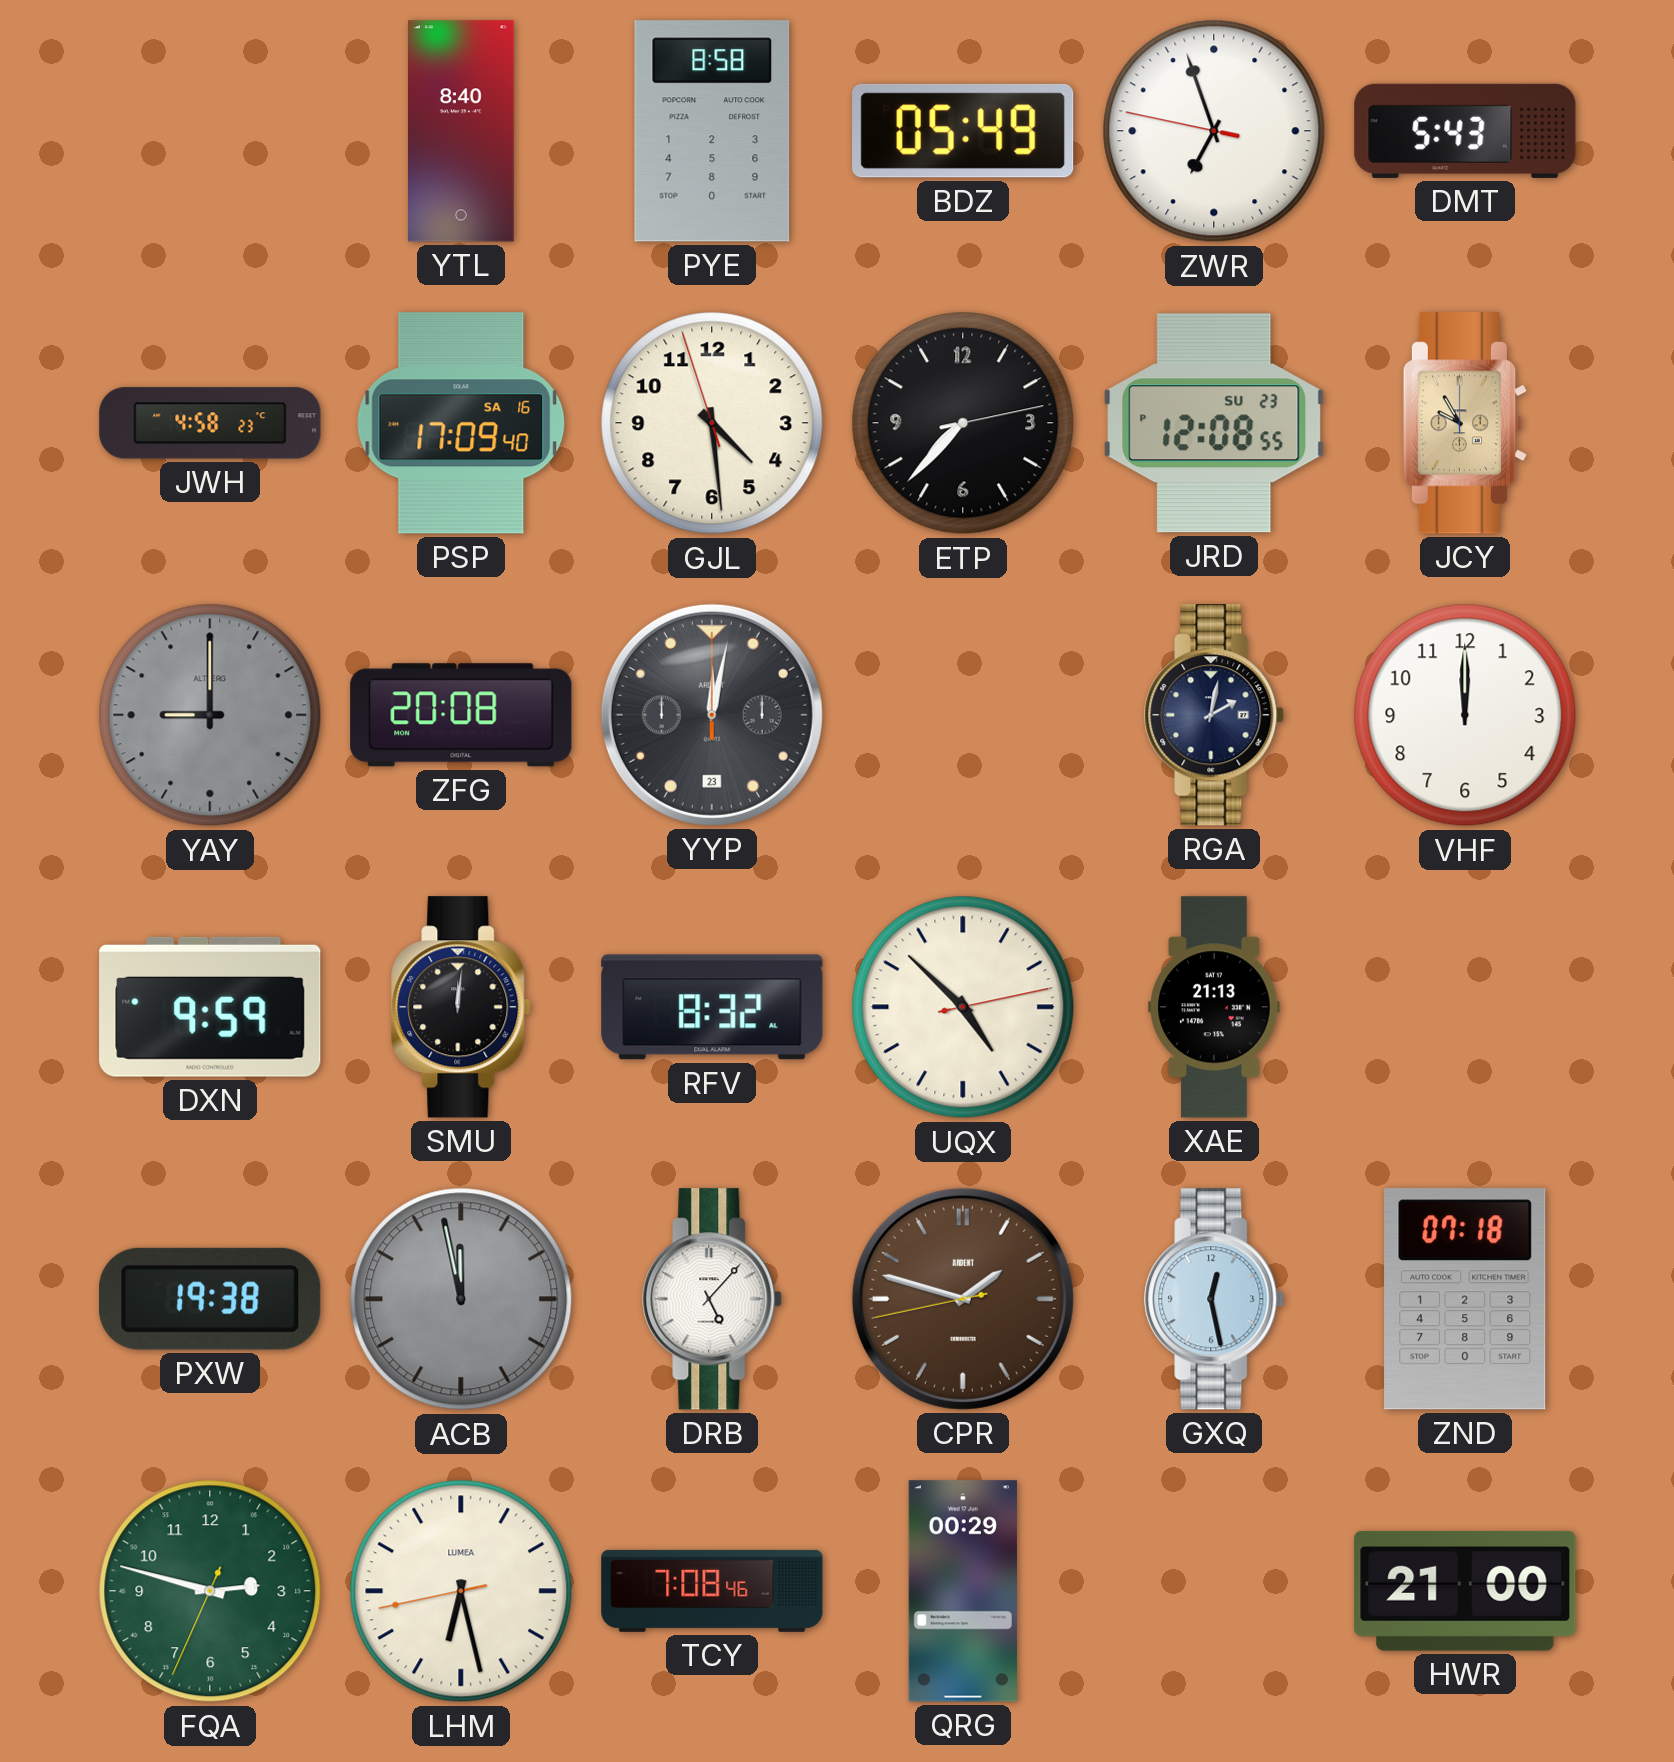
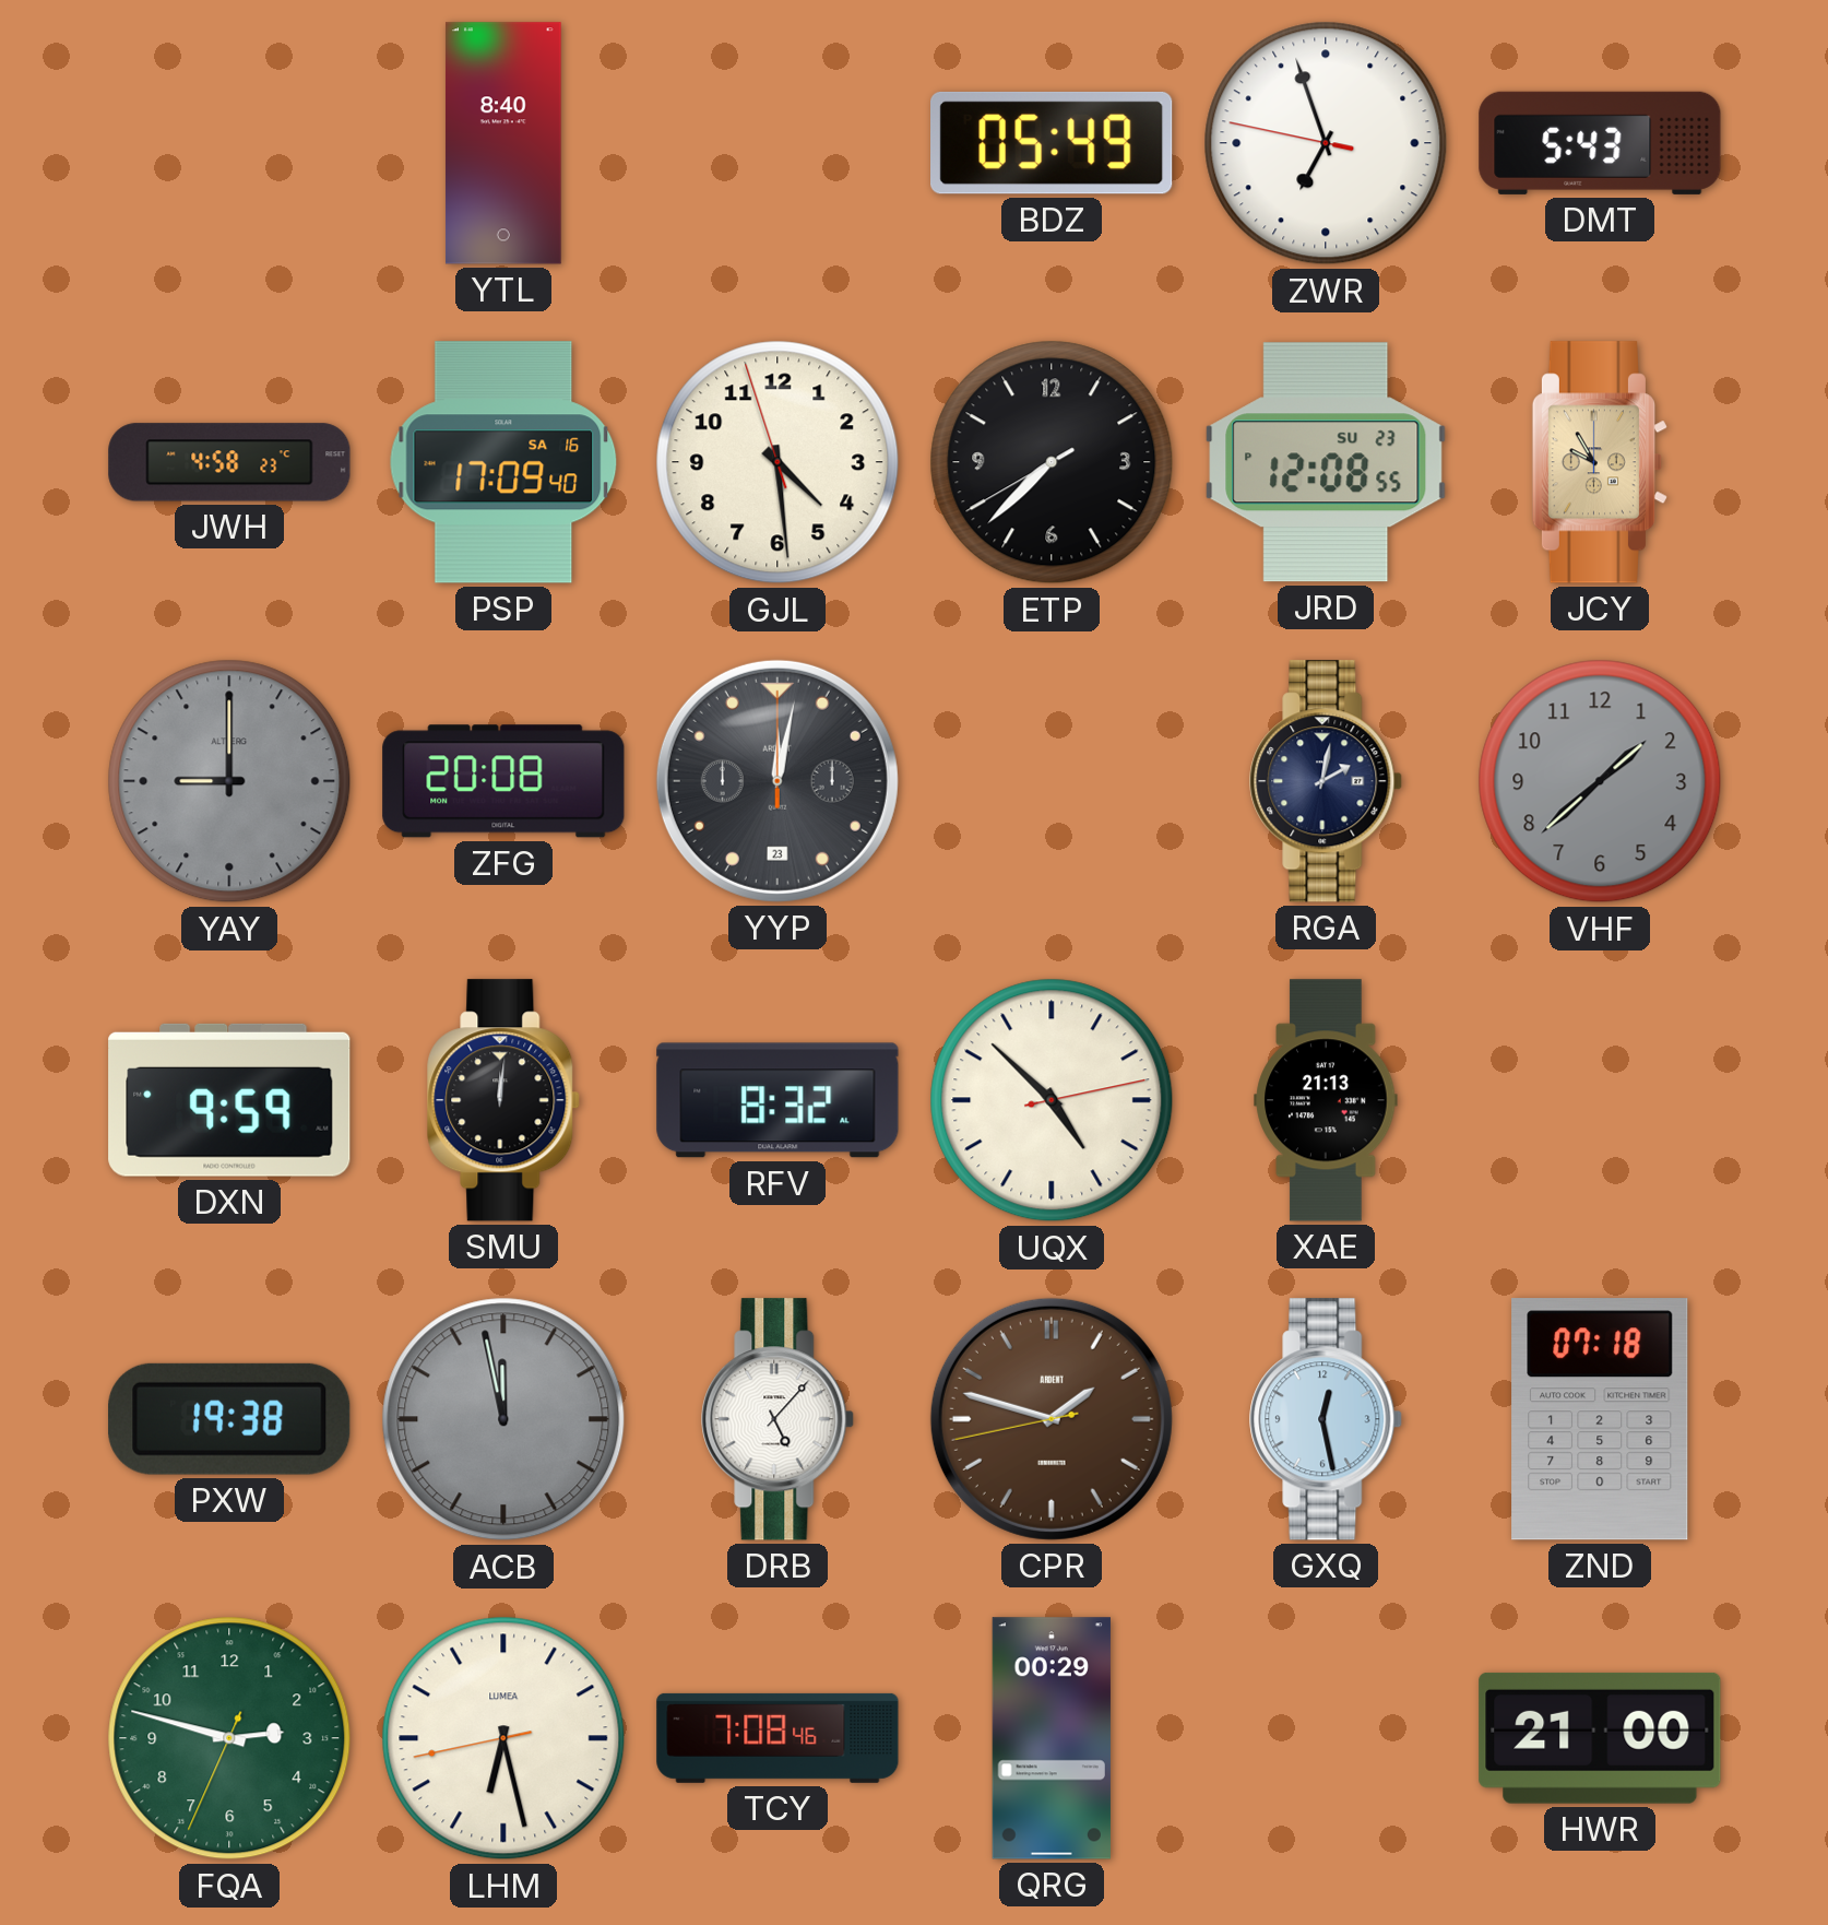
PYE: 8:58 -> none (712, 131)
ETP: 7:37:13 -> 7:37:40 (1052, 462)
VHF: 12:00 -> 1:38 (1600, 781)
VHF dial: white -> grey (1600, 781)
